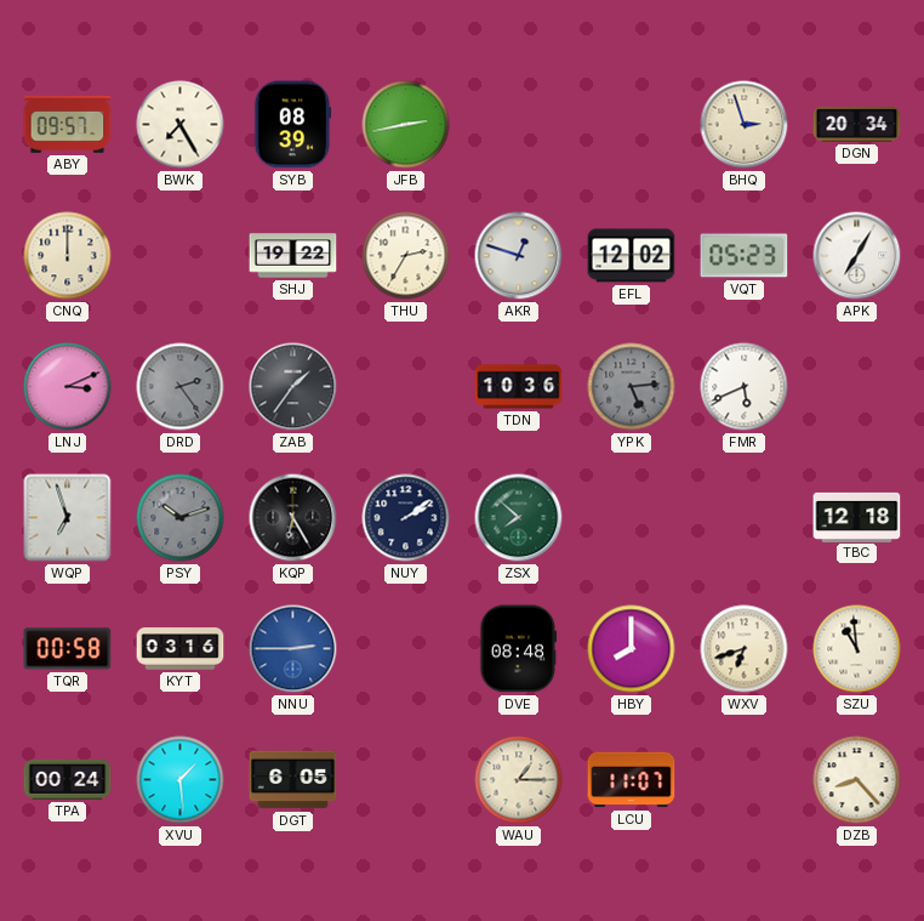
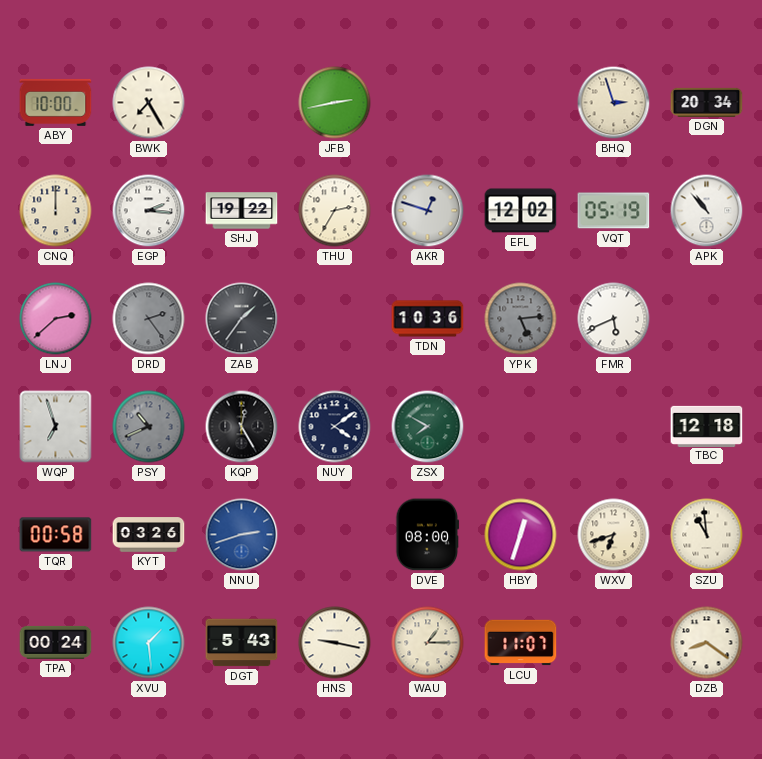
ABY: 09:57 -> 10:00 (56, 102)
SYB: 08:39 -> none (292, 125)
EGP: none -> 2:16 (149, 211)
VQT: 05:23 -> 05:19 (614, 211)
APK: 7:05 -> 10:53 (707, 211)
LNJ: 3:11 -> 2:38 (56, 319)
PSY: 10:12 -> 10:41 (149, 427)
KQP: 6:25 -> 12:25 (242, 427)
NUY: 2:09 -> 4:09 (335, 427)
ZSX: 7:52 -> 7:50 (428, 427)
KYT: 03:16 -> 03:26 (149, 535)
NNU: 2:45 -> 2:42 (242, 535)
DVE: 08:48 -> 08:00 (428, 535)
HBY: 8:00 -> 12:33 (521, 535)
DGT: 6:05 -> 5:43 (242, 643)
HNS: none -> 9:17 (335, 643)
DZB: 8:23 -> 8:21 (707, 643)
